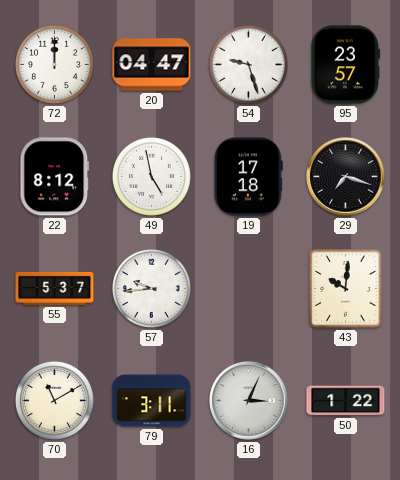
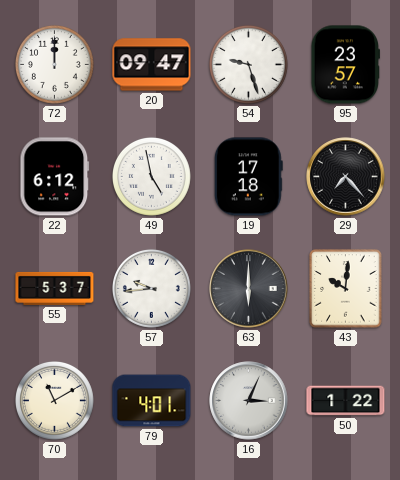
20: 04:47 -> 09:47 (152, 65)
22: 8:12 -> 6:12 (55, 177)
29: 7:18 -> 7:23 (346, 177)
63: none -> 6:00 (249, 289)
79: 3:11 -> 4:01 (152, 401)
